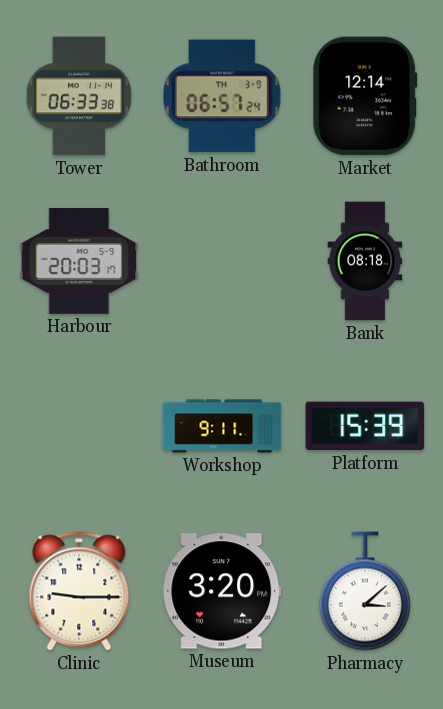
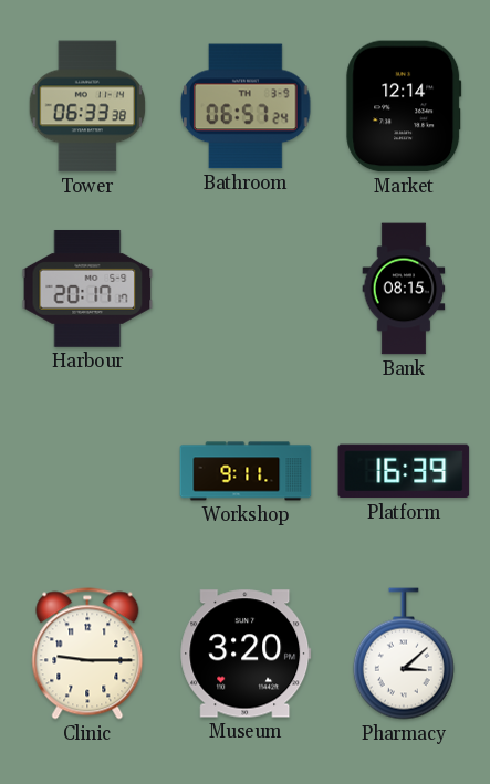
Harbour: 20:03 -> 20:17 (87, 289)
Bank: 08:18 -> 08:15 (404, 289)
Platform: 15:39 -> 16:39 (404, 471)
